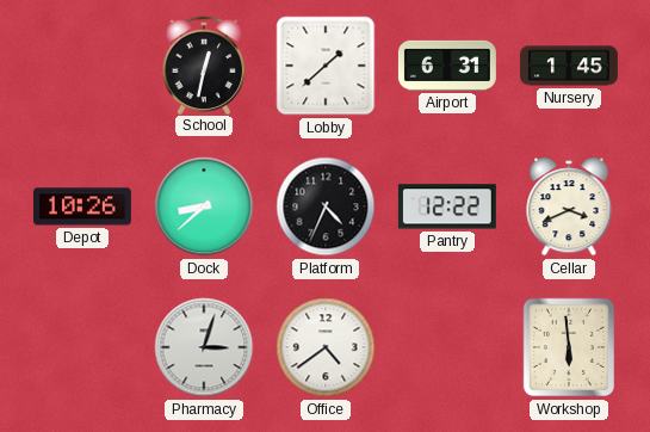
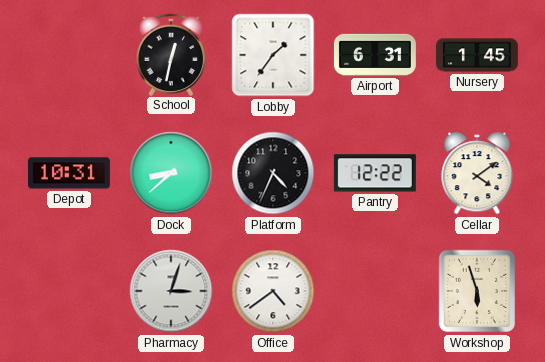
Lobby: 1:38 -> 1:36 (273, 55)
Depot: 10:26 -> 10:31 (69, 173)
Cellar: 3:41 -> 4:09 (477, 173)
Workshop: 5:59 -> 5:57 (477, 291)
